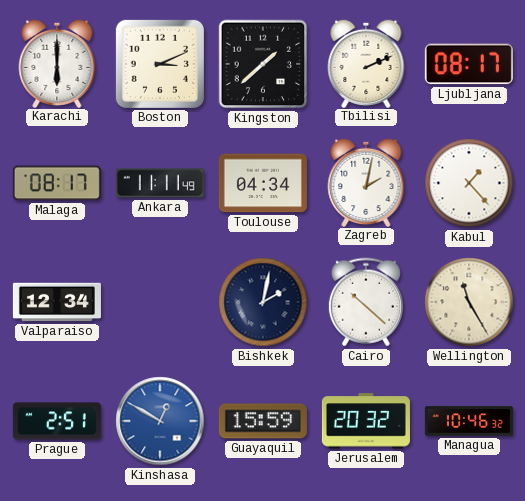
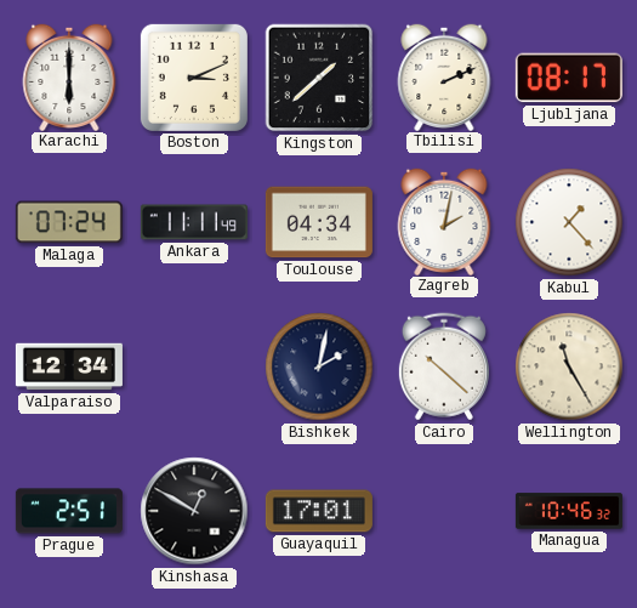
Malaga: 08:17 -> 07:24 (69, 222)
Kinshasa dial: blue -> black (194, 511)
Guayaquil: 15:59 -> 17:01 (319, 511)
Jerusalem: 20:32 -> none (366, 421)
